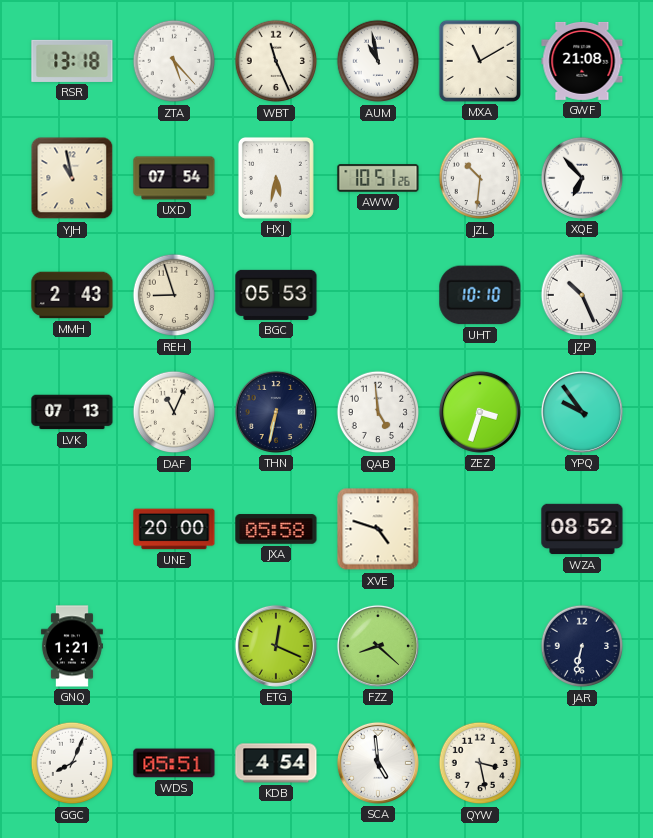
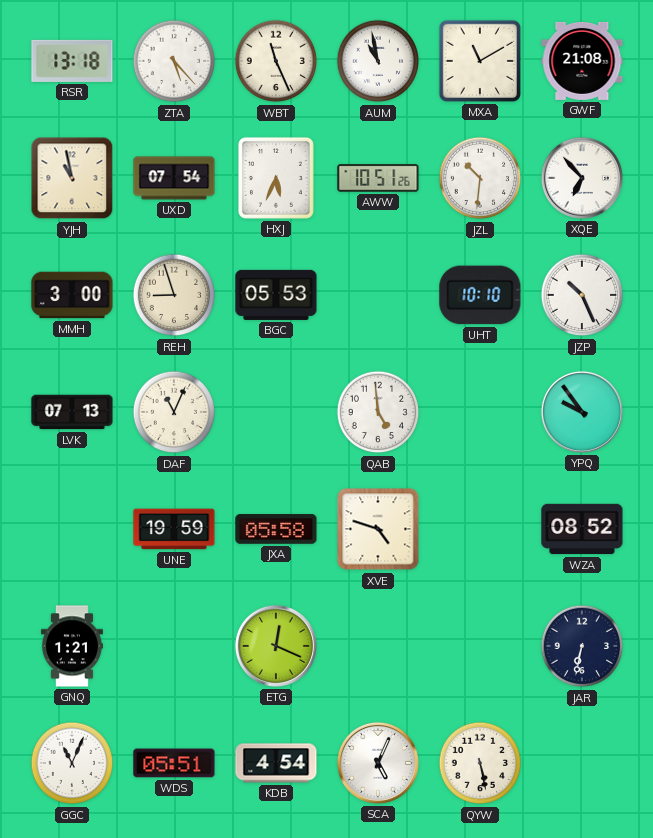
HXJ: 5:32 -> 5:34 (276, 178)
MMH: 2:43 -> 3:00 (72, 295)
THN: 6:32 -> none (276, 412)
ZEZ: 3:33 -> none (480, 412)
UNE: 20:00 -> 19:59 (174, 529)
FZZ: 8:22 -> none (378, 646)
GGC: 8:04 -> 11:04 (72, 763)
SCA: 4:59 -> 5:04 (378, 763)
QYW: 3:28 -> 5:28 (480, 763)
